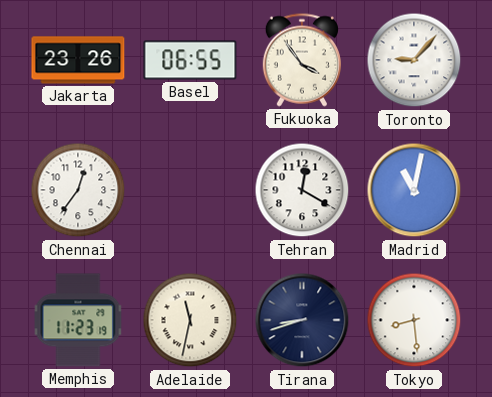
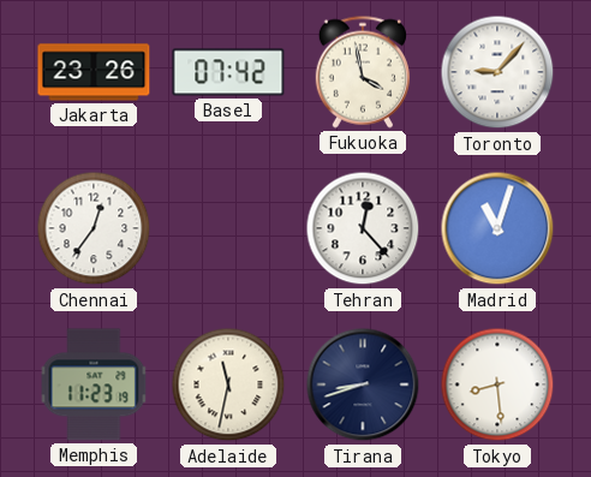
Basel: 06:55 -> 07:42 (228, 72)
Fukuoka: 3:54 -> 3:58 (363, 72)
Tehran: 12:20 -> 12:23 (363, 228)
Madrid: 11:02 -> 11:03 (497, 228)
